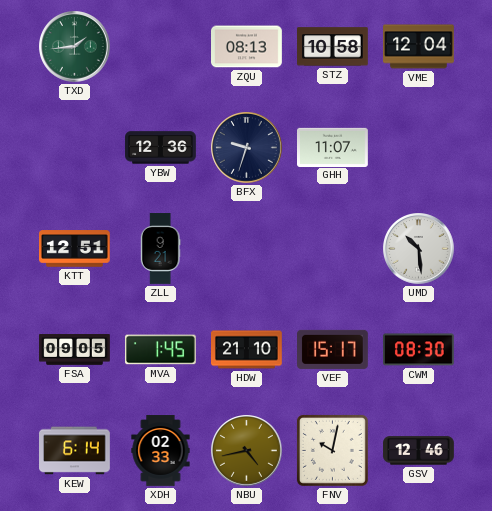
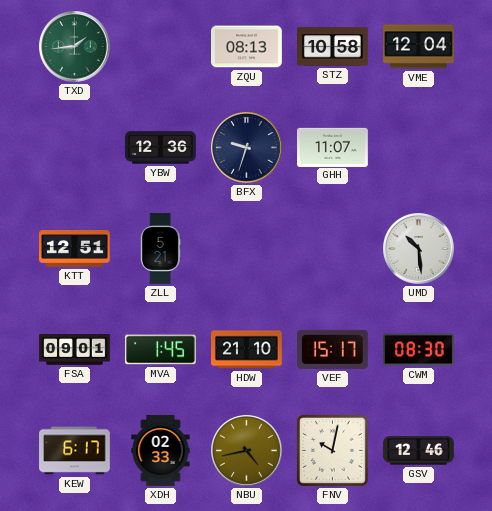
ZLL: 9:21 -> 5:21 (160, 249)
FSA: 09:05 -> 09:01 (75, 350)
KEW: 6:14 -> 6:17 (75, 451)
